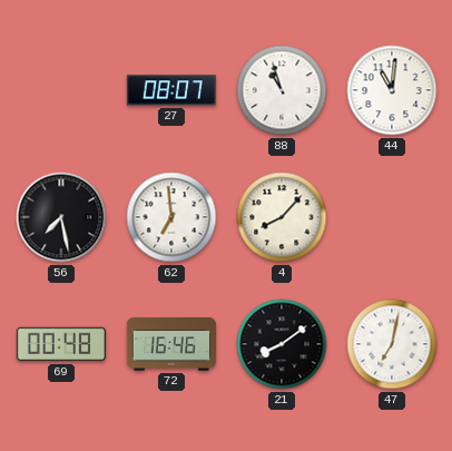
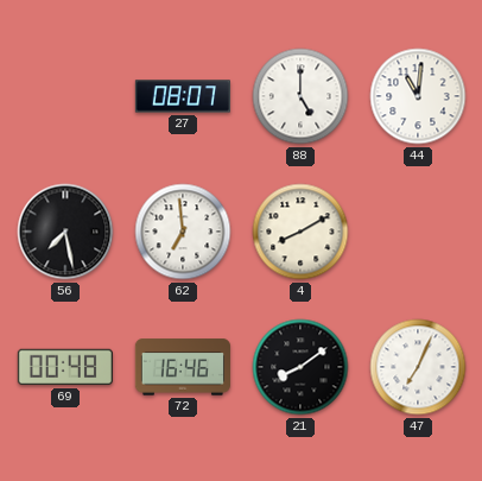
88: 10:57 -> 5:00 (300, 96)
4: 8:07 -> 8:10 (300, 232)
47: 7:02 -> 7:04 (418, 367)
